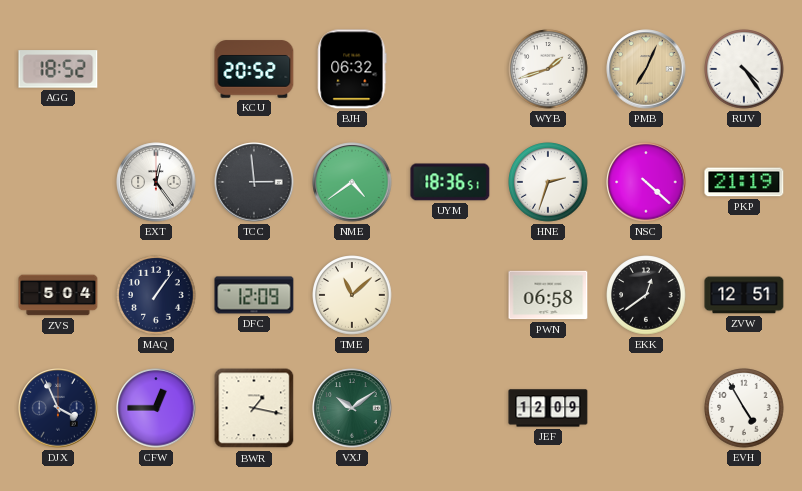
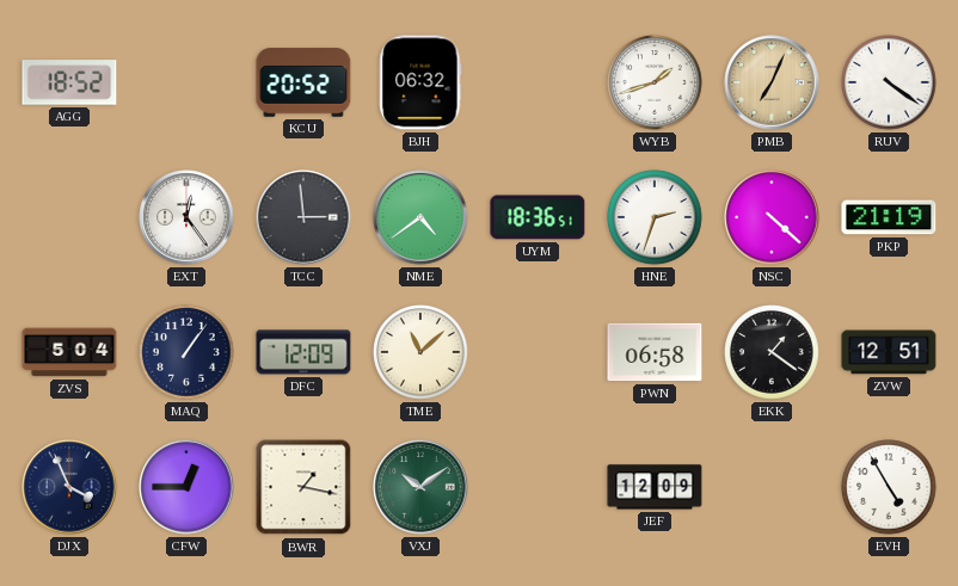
RUV: 4:24 -> 4:21 (889, 82)
EKK: 12:39 -> 1:21 (772, 352)
